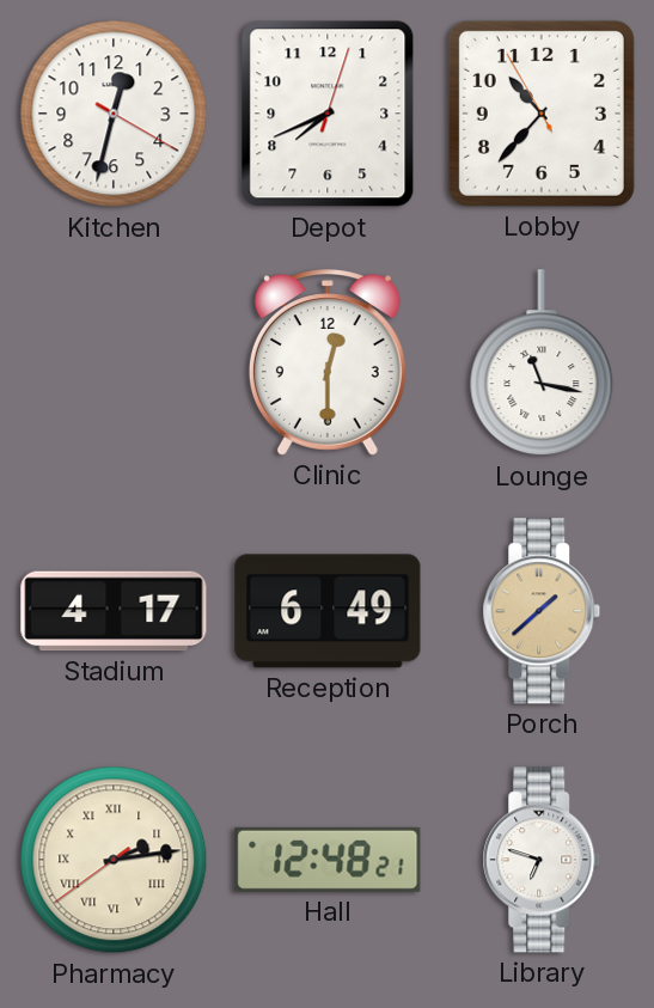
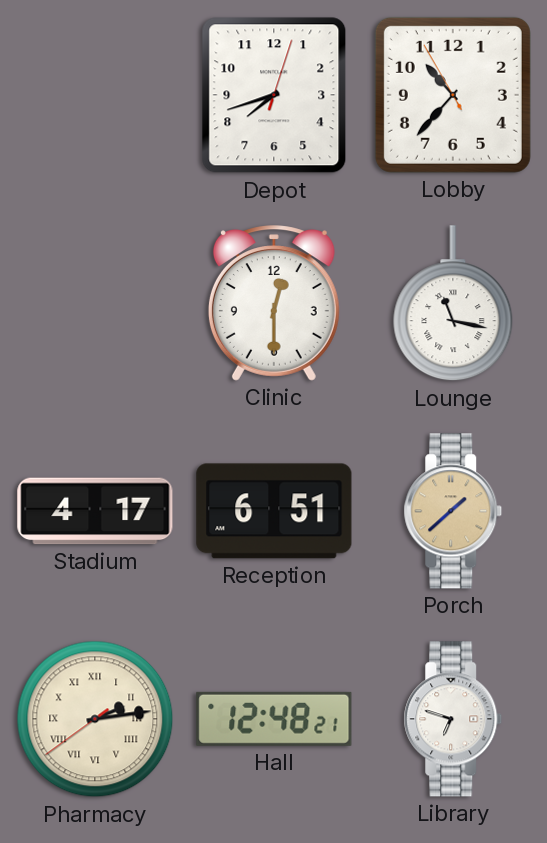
Kitchen: 12:32 -> none (114, 114)
Depot: 7:41 -> 7:42 (274, 95)
Reception: 6:49 -> 6:51 (274, 511)
